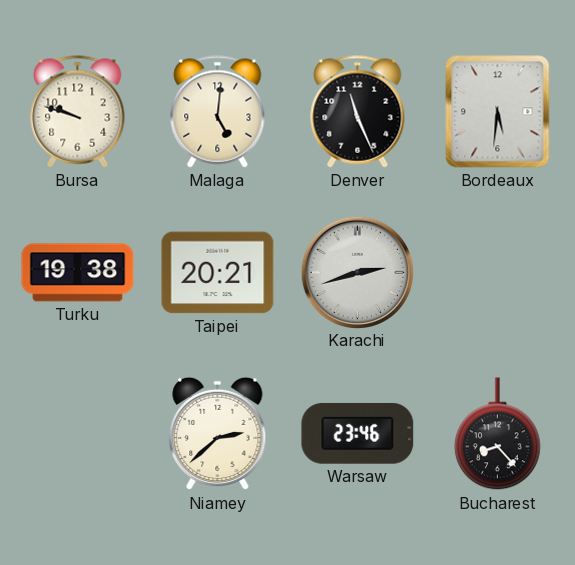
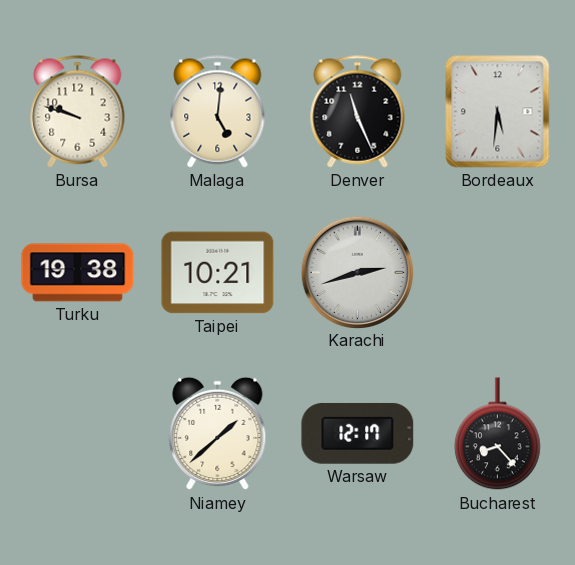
Taipei: 20:21 -> 10:21 (218, 273)
Niamey: 2:38 -> 1:38 (218, 434)
Warsaw: 23:46 -> 12:17 (358, 433)
